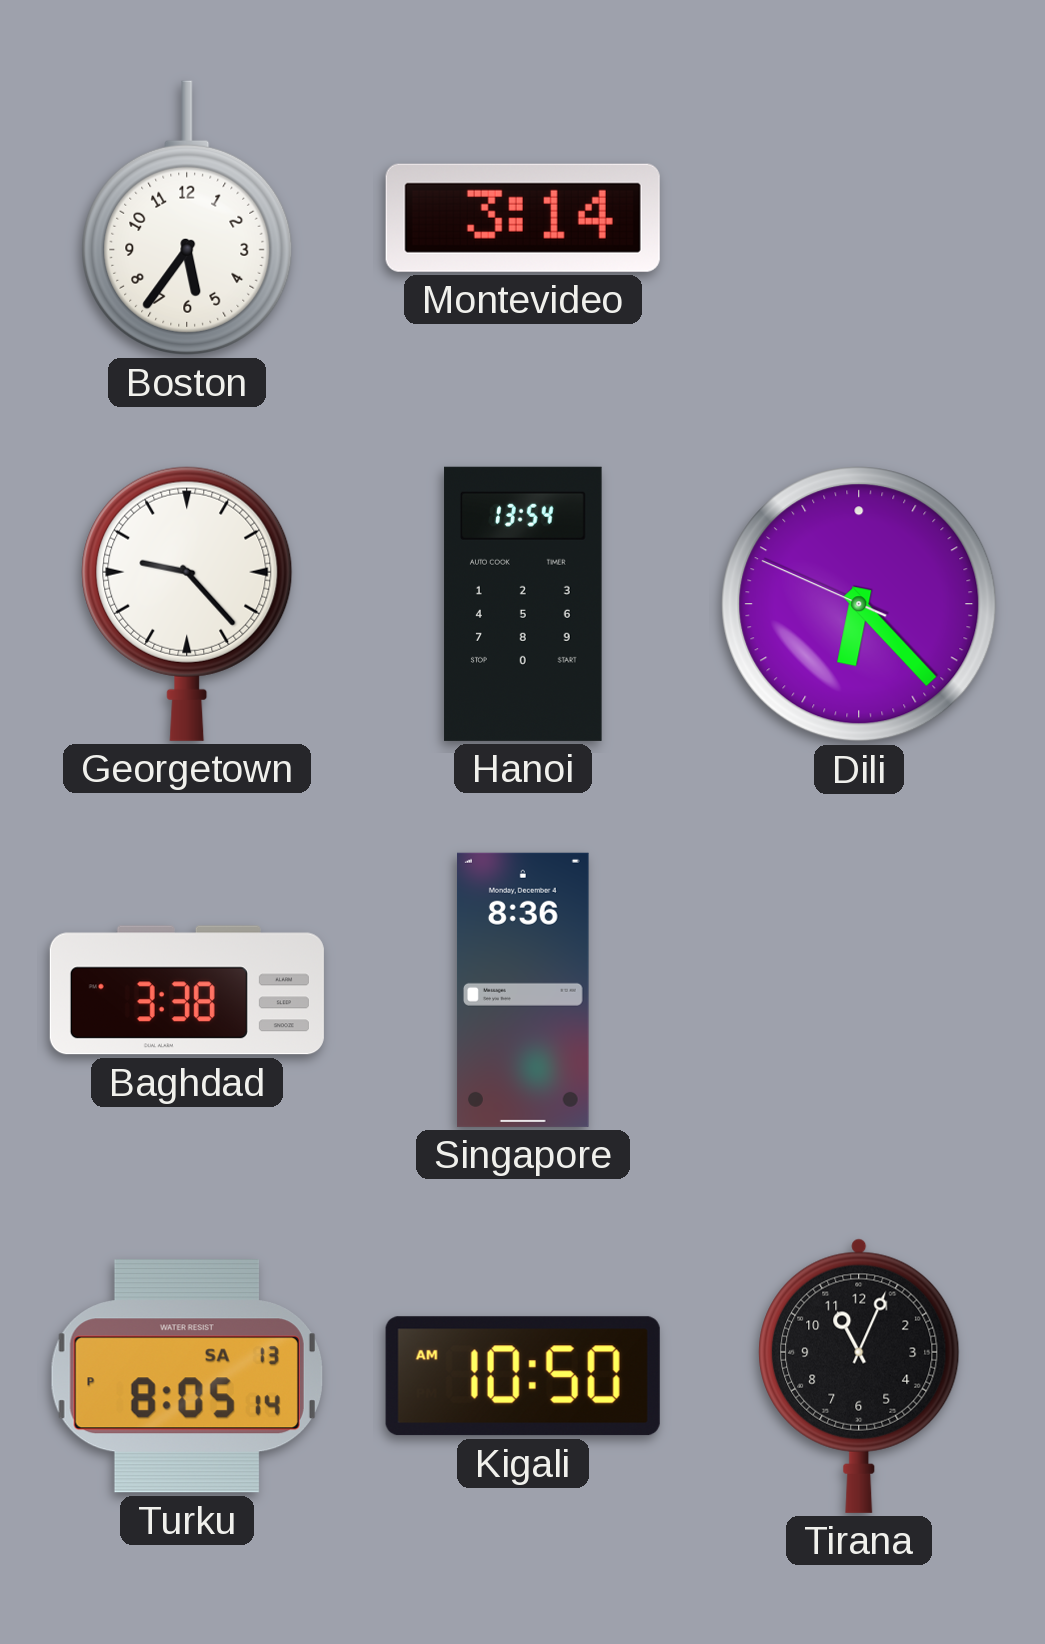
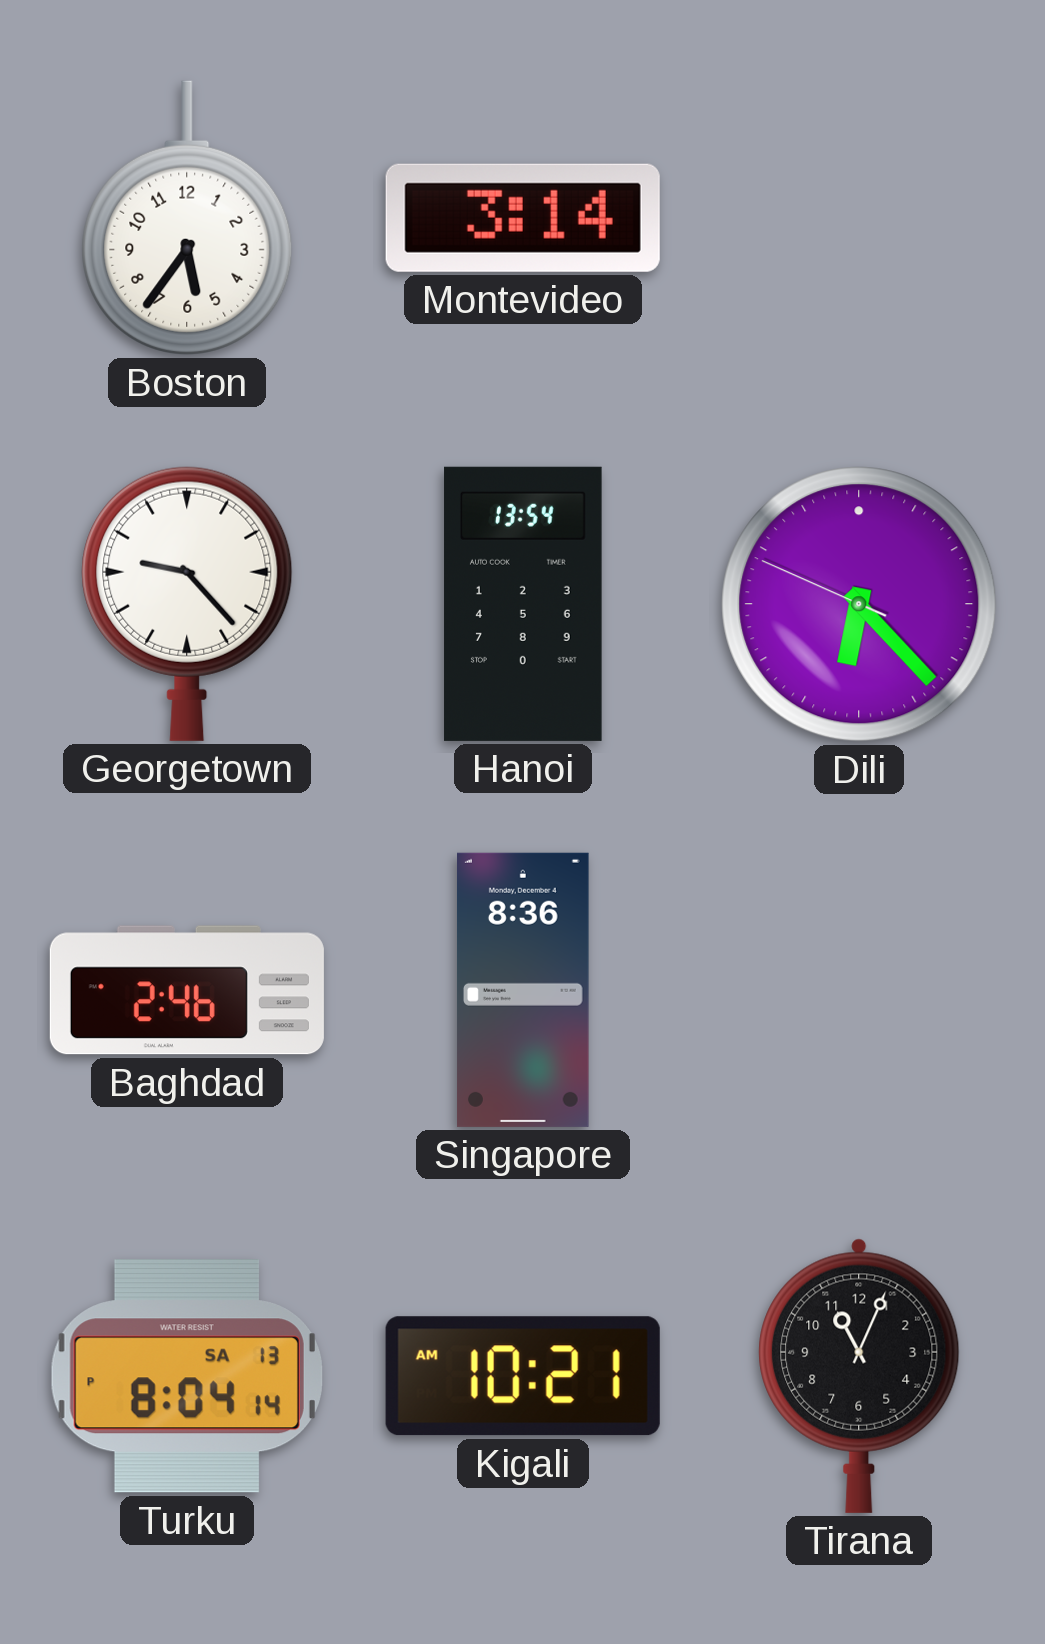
Baghdad: 3:38 -> 2:46 (187, 990)
Turku: 8:05 -> 8:04 (187, 1376)
Kigali: 10:50 -> 10:21 (523, 1376)
